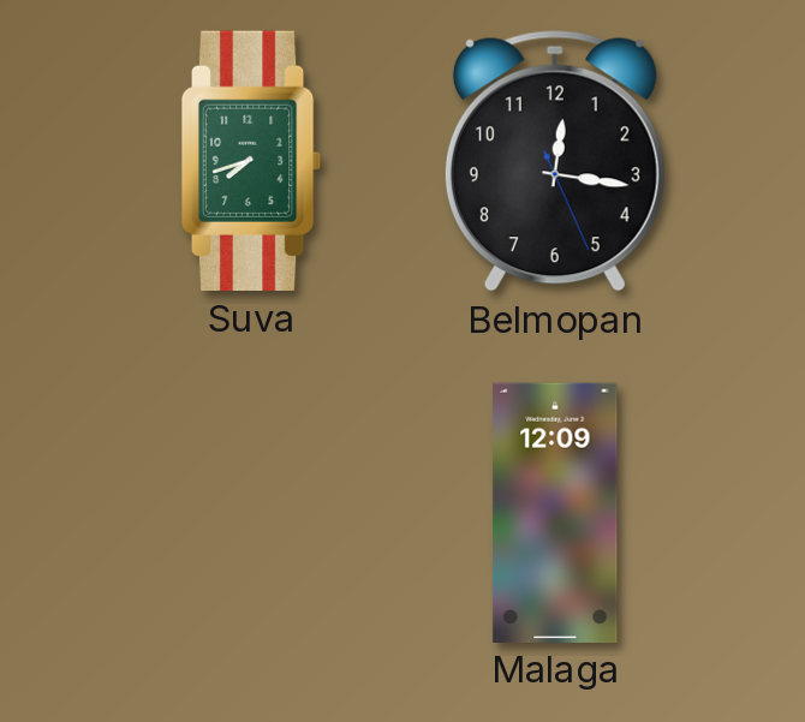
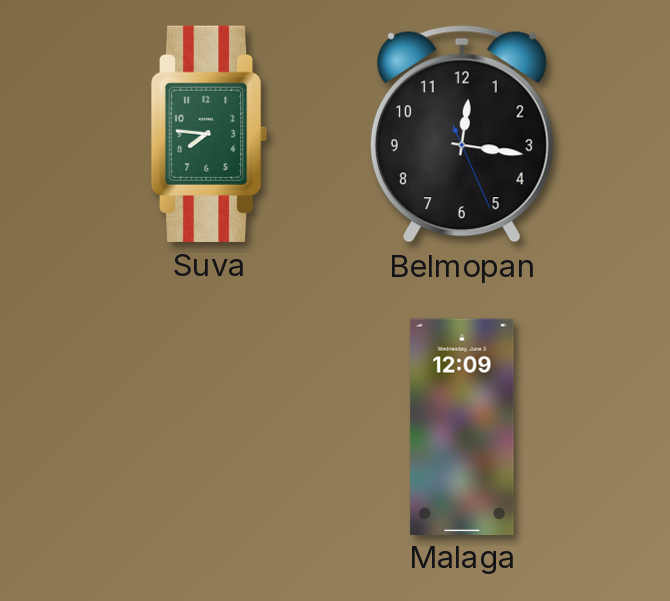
Suva: 7:42 -> 7:46 (209, 134)
